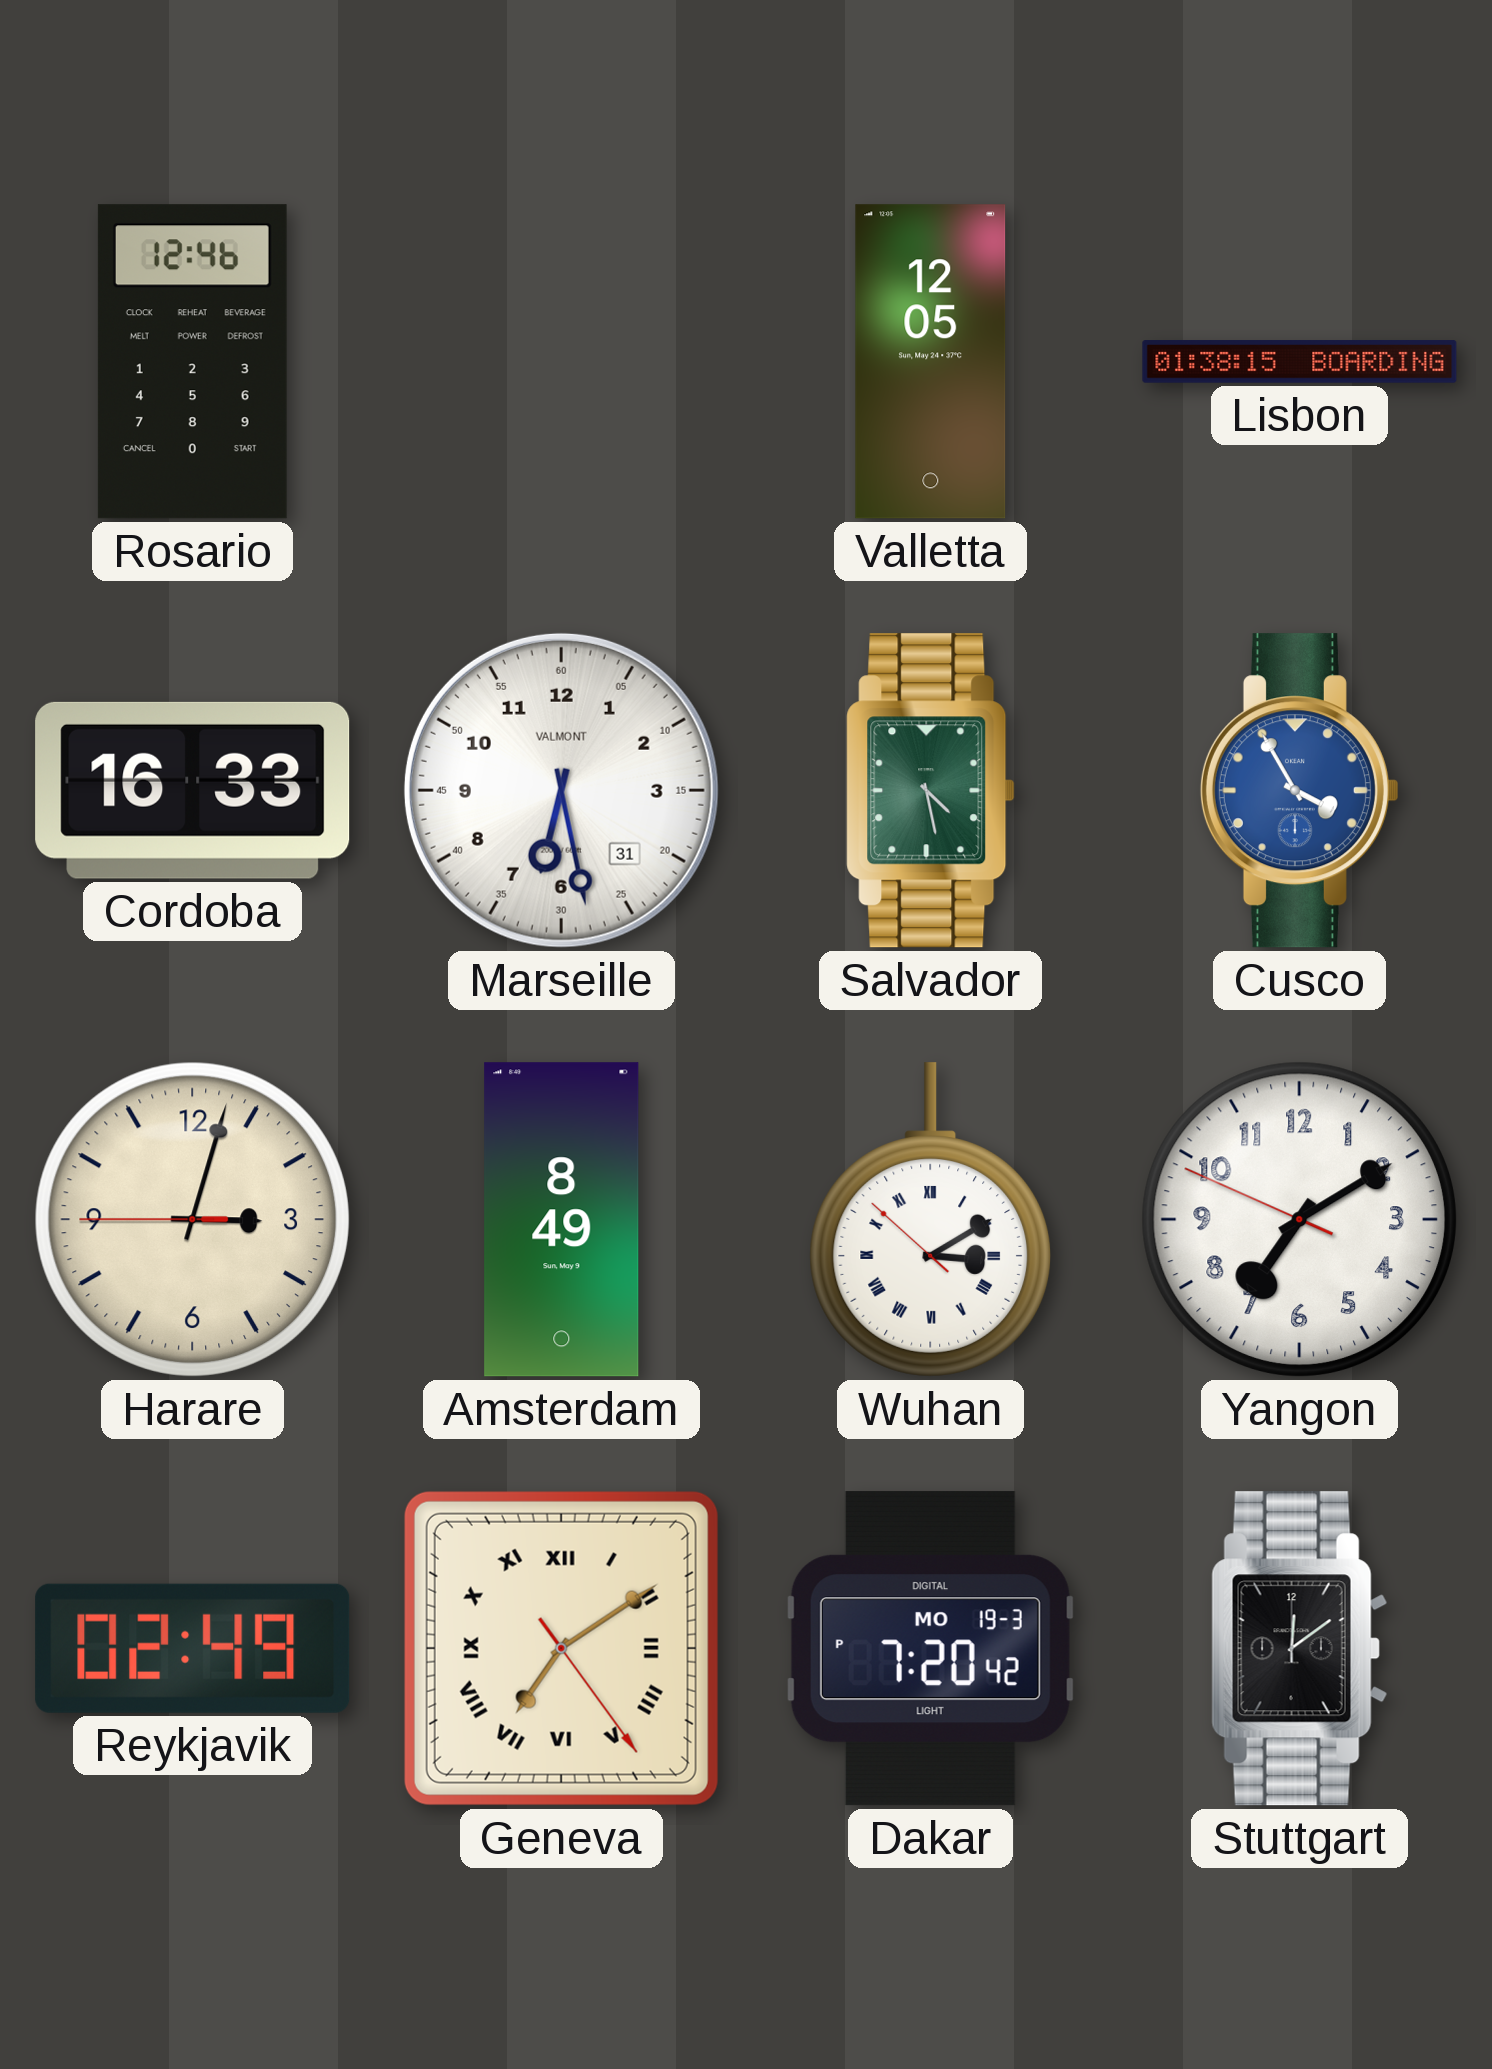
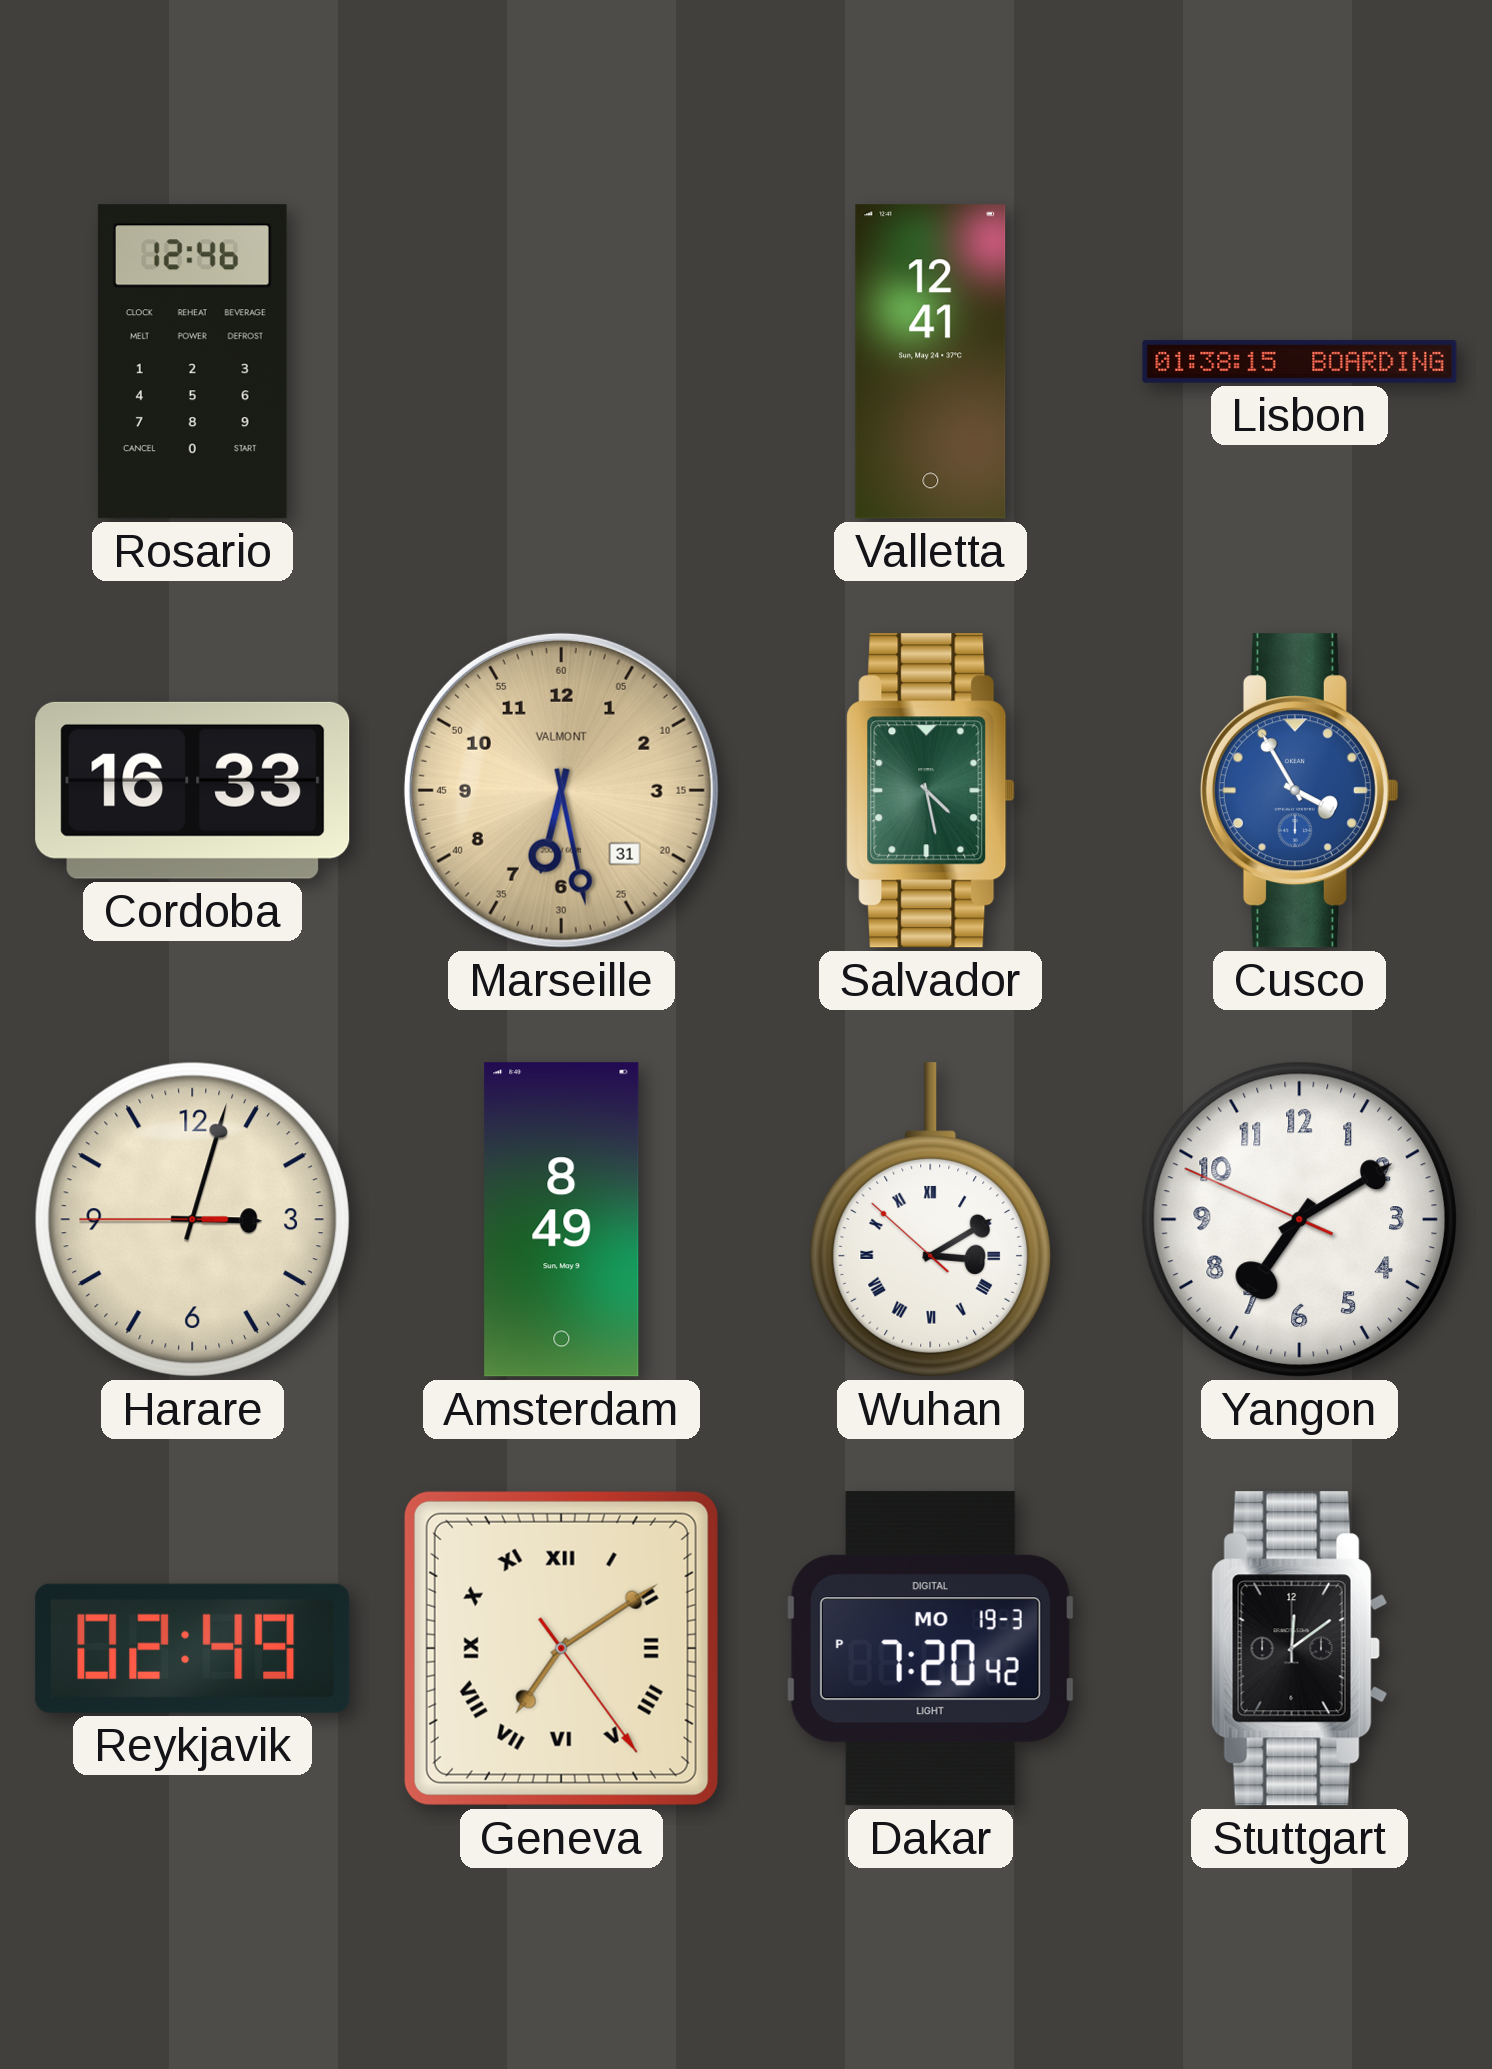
Valletta: 12:05 -> 12:41 (931, 362)
Marseille dial: white -> champagne (561, 790)
